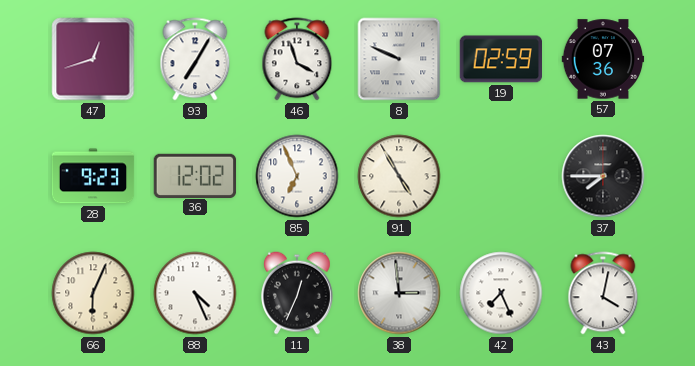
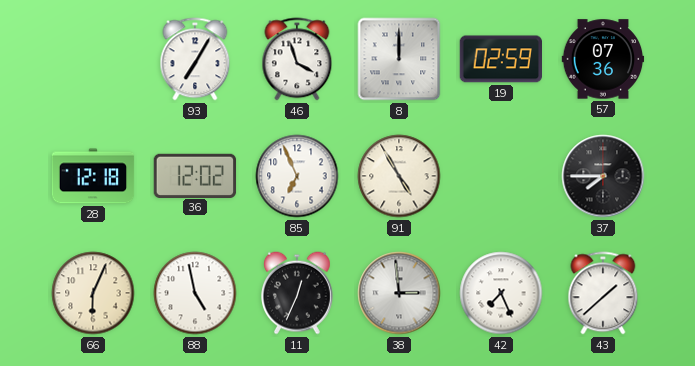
47: 12:42 -> none (93, 59)
8: 9:49 -> 12:00 (399, 59)
28: 9:23 -> 12:18 (93, 176)
88: 4:26 -> 4:58 (195, 293)
43: 4:02 -> 1:38 (603, 293)
